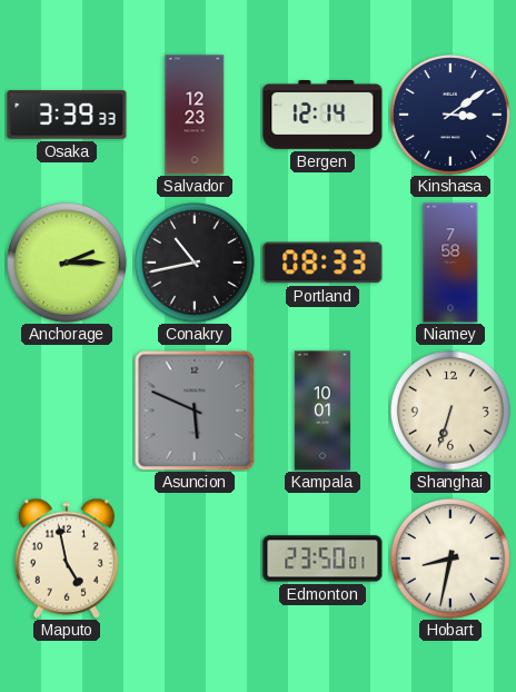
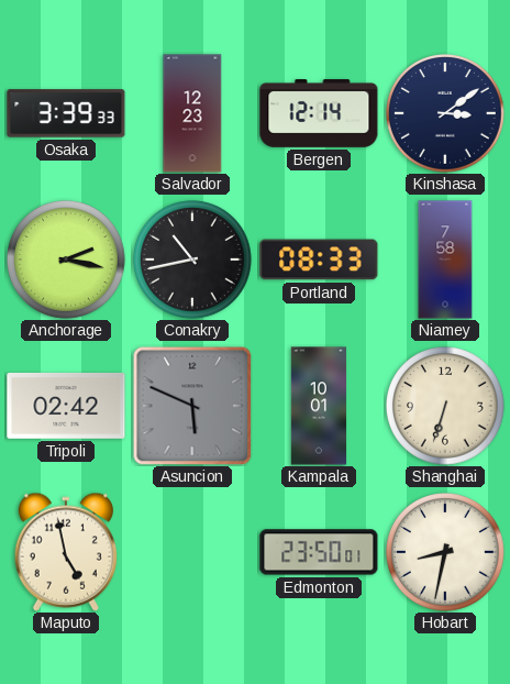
Anchorage: 2:15 -> 2:17 (67, 261)
Tripoli: none -> 02:42 (66, 406)
